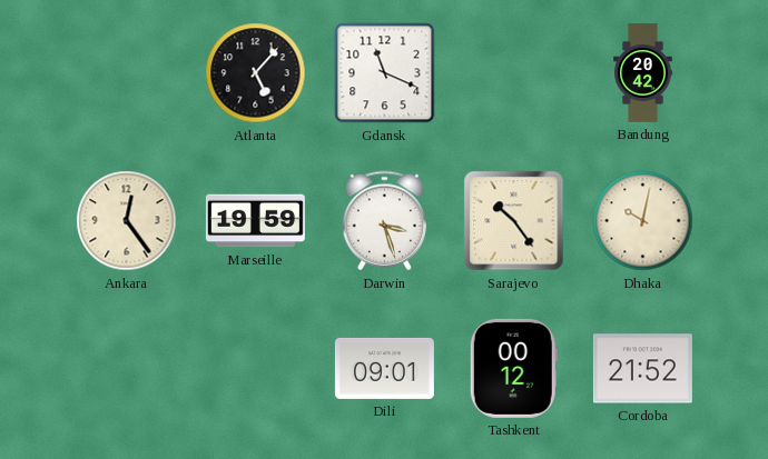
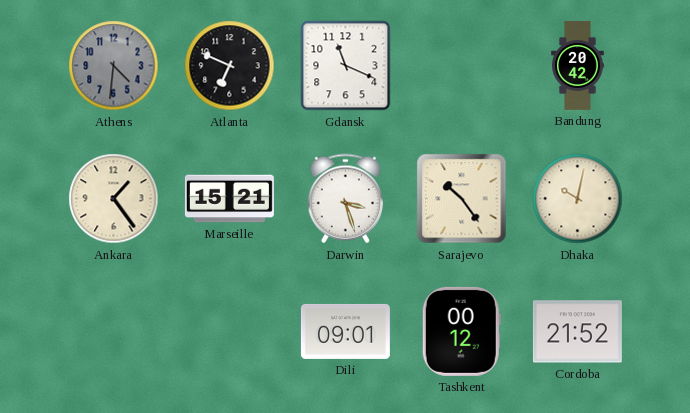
Athens: none -> 4:31 (114, 66)
Atlanta: 5:07 -> 6:49 (230, 66)
Ankara: 12:24 -> 1:24 (114, 199)
Marseille: 19:59 -> 15:21 (229, 199)
